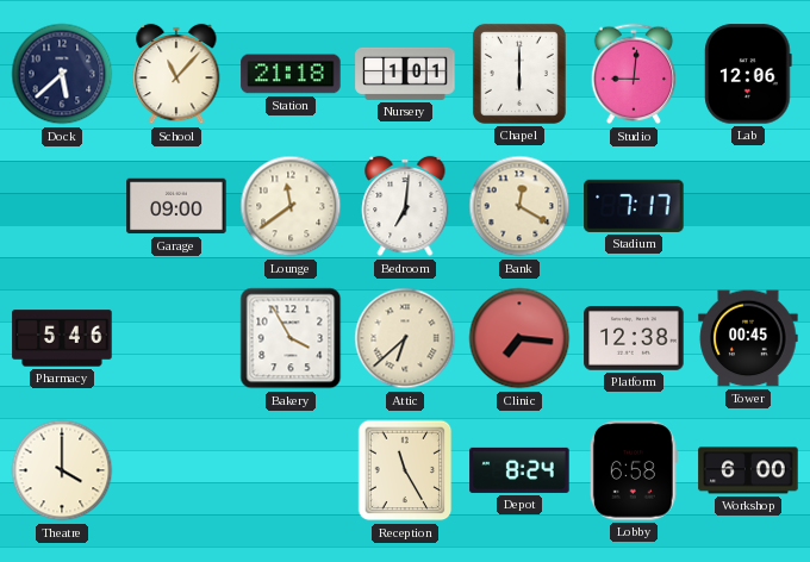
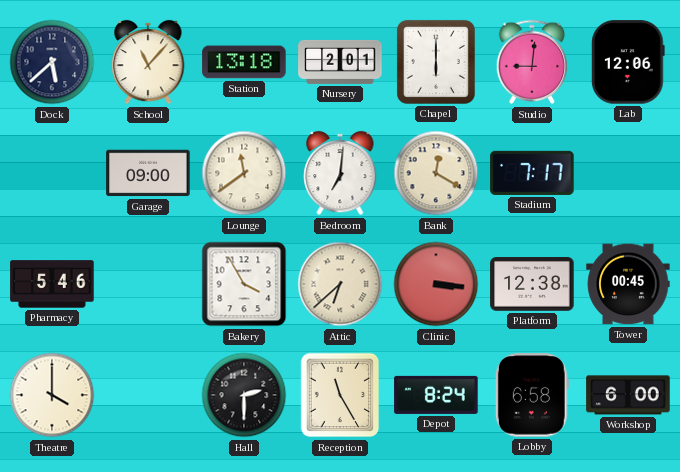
Station: 21:18 -> 13:18 (244, 62)
Nursery: 1:01 -> 2:01 (340, 62)
Clinic: 7:16 -> 3:16 (436, 284)
Hall: none -> 2:30 (244, 395)
